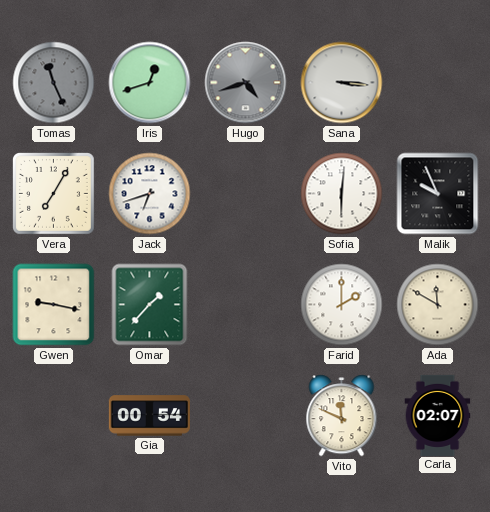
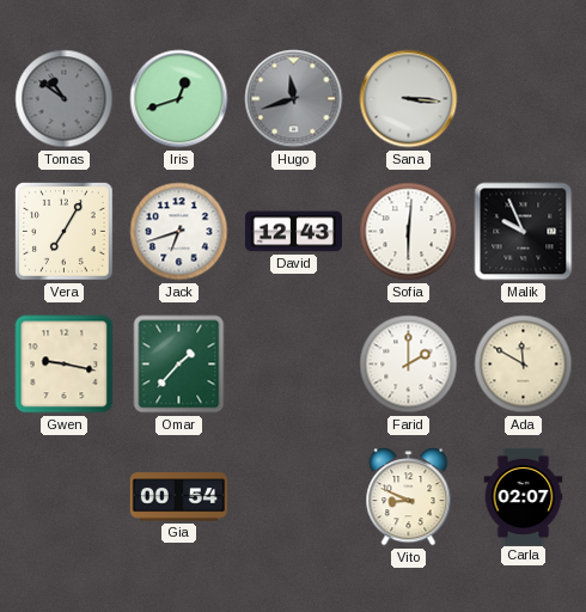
Tomas: 11:26 -> 10:51 (65, 99)
Hugo: 4:42 -> 11:42 (294, 99)
David: none -> 12:43 (293, 232)
Vito: 11:49 -> 8:49 (409, 497)
